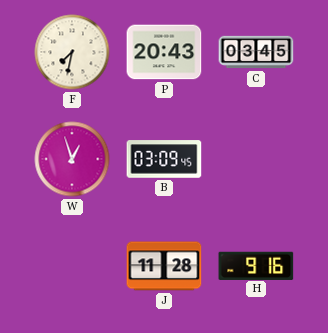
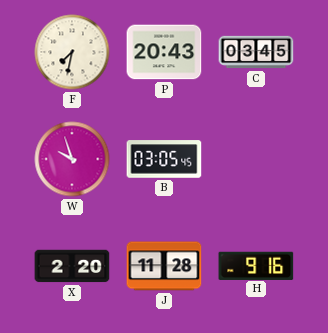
W: 12:57 -> 9:57 (72, 159)
B: 03:09 -> 03:05 (164, 159)
X: none -> 2:20 (72, 266)
